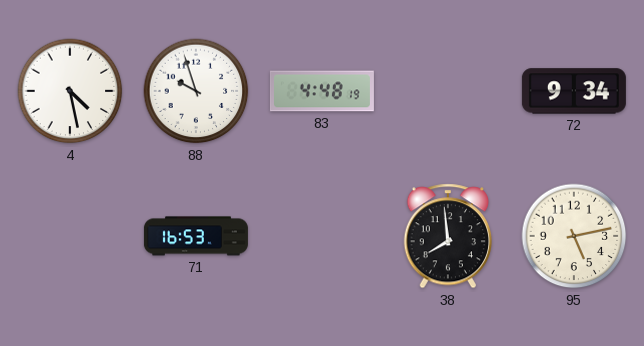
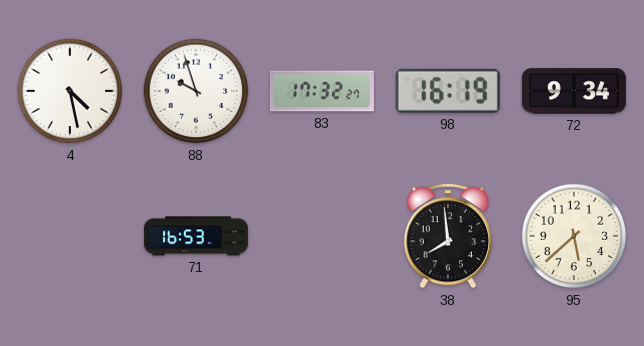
83: 4:48 -> 17:32 (322, 91)
98: none -> 16:19 (448, 91)
95: 5:13 -> 5:38 (574, 236)
